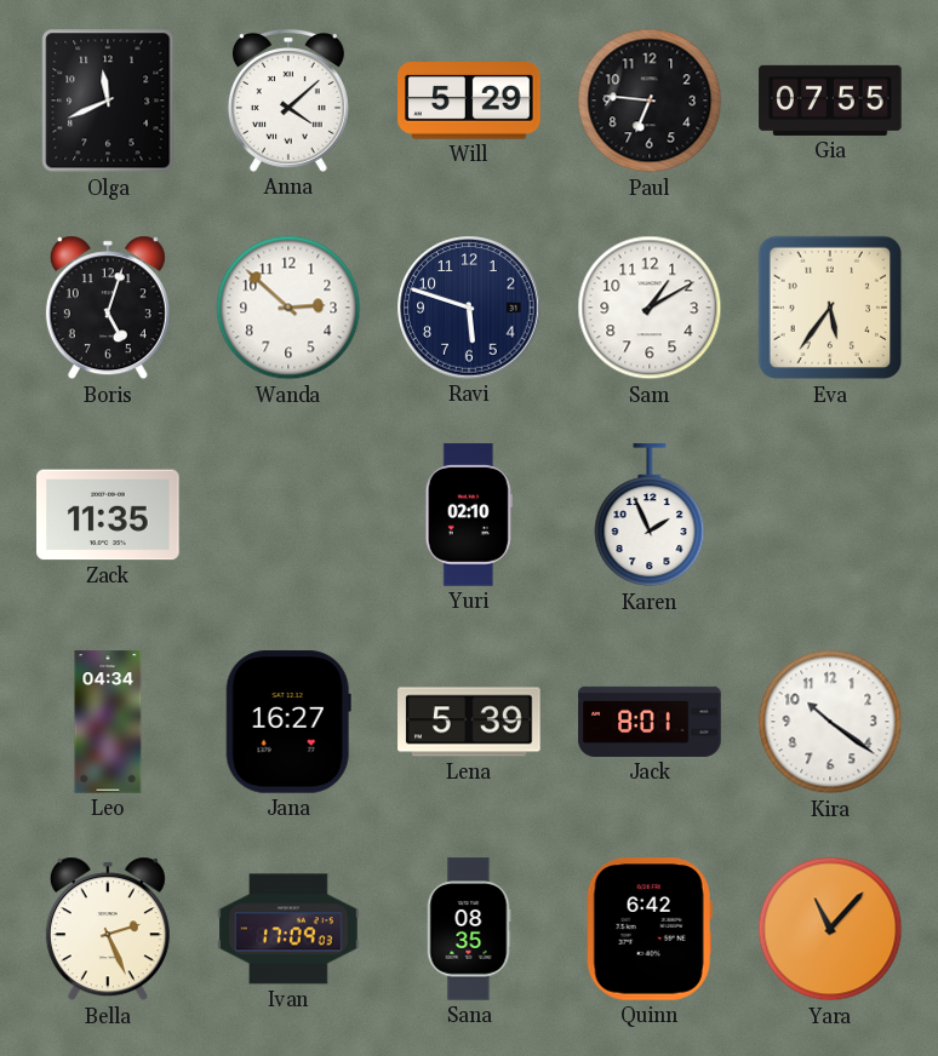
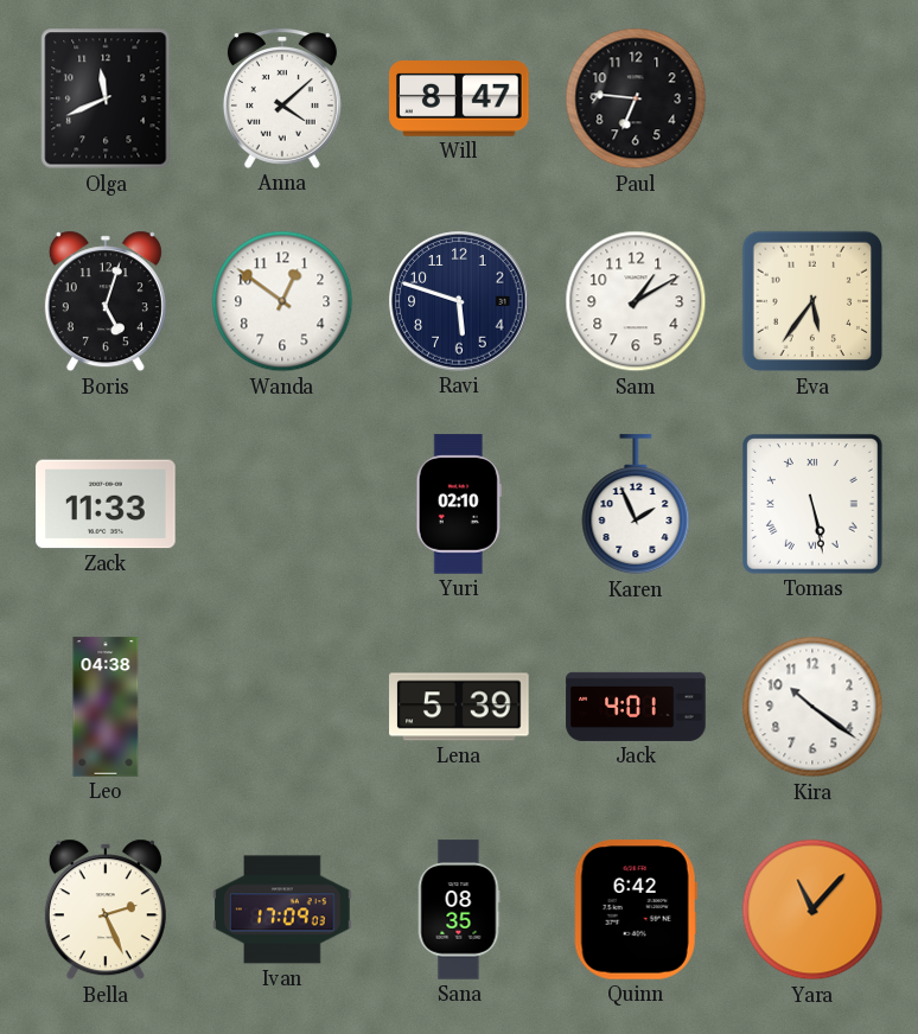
Will: 5:29 -> 8:47 (459, 100)
Gia: 07:55 -> none (830, 101)
Wanda: 2:52 -> 12:51 (282, 301)
Zack: 11:35 -> 11:33 (106, 504)
Tomas: none -> 5:28 (812, 504)
Leo: 04:34 -> 04:38 (106, 707)
Jana: 16:27 -> none (288, 722)
Jack: 8:01 -> 4:01 (636, 707)
